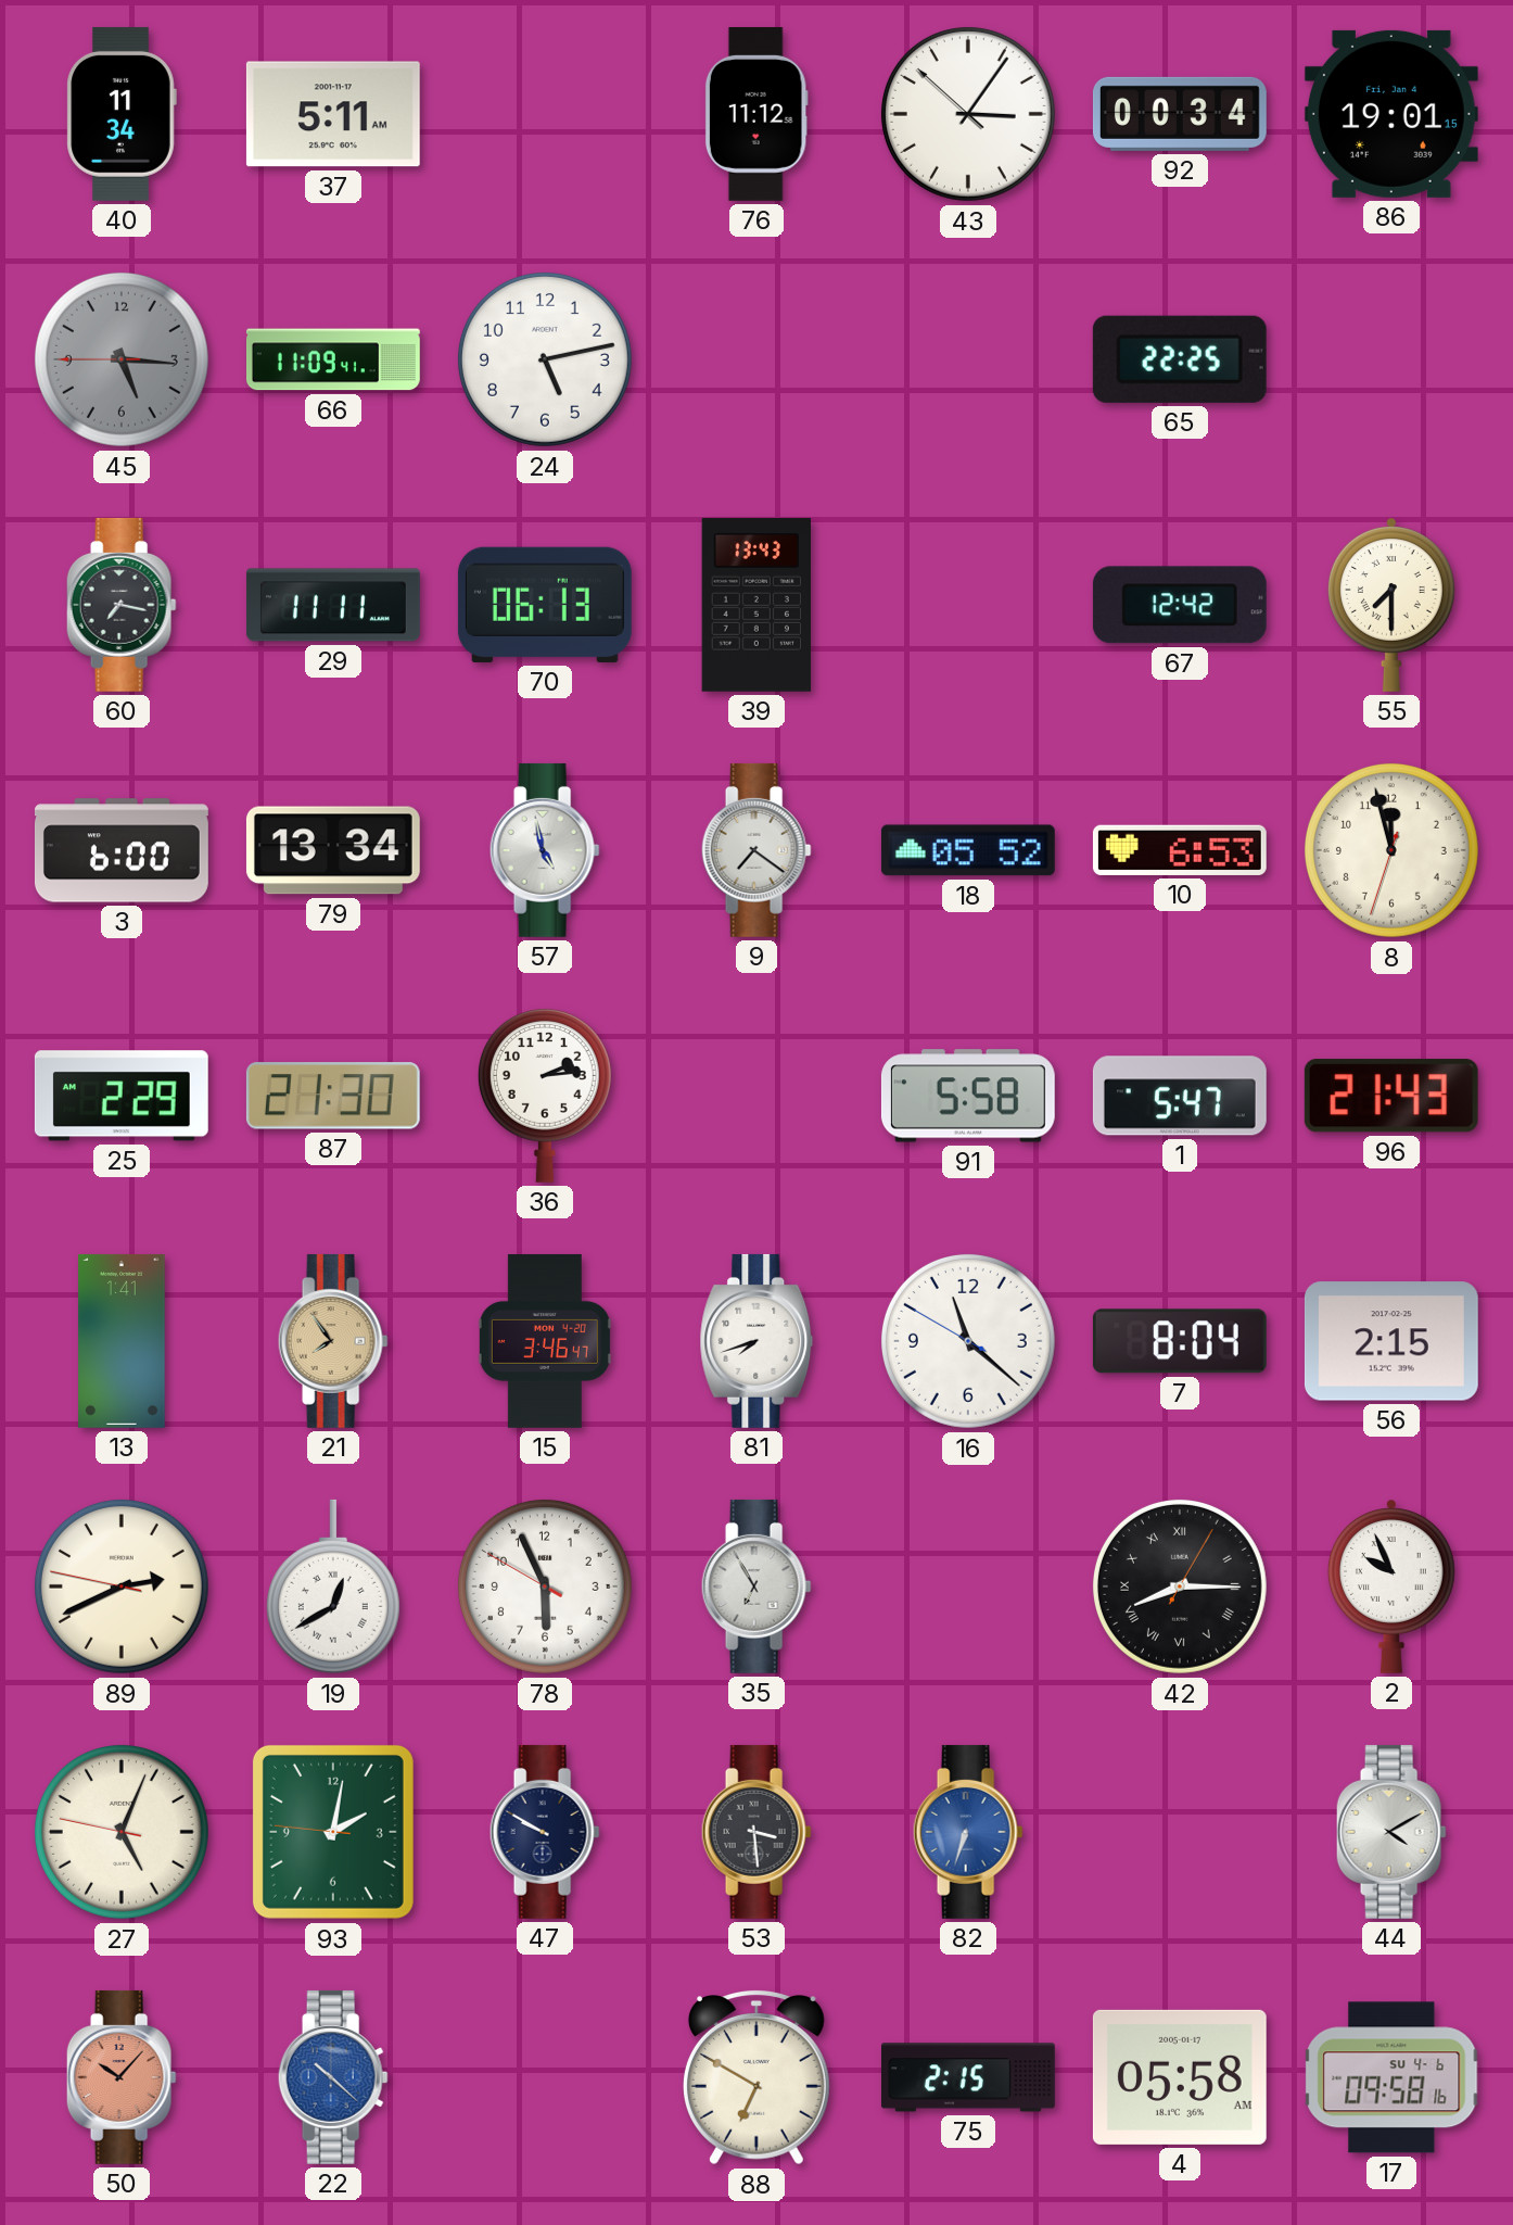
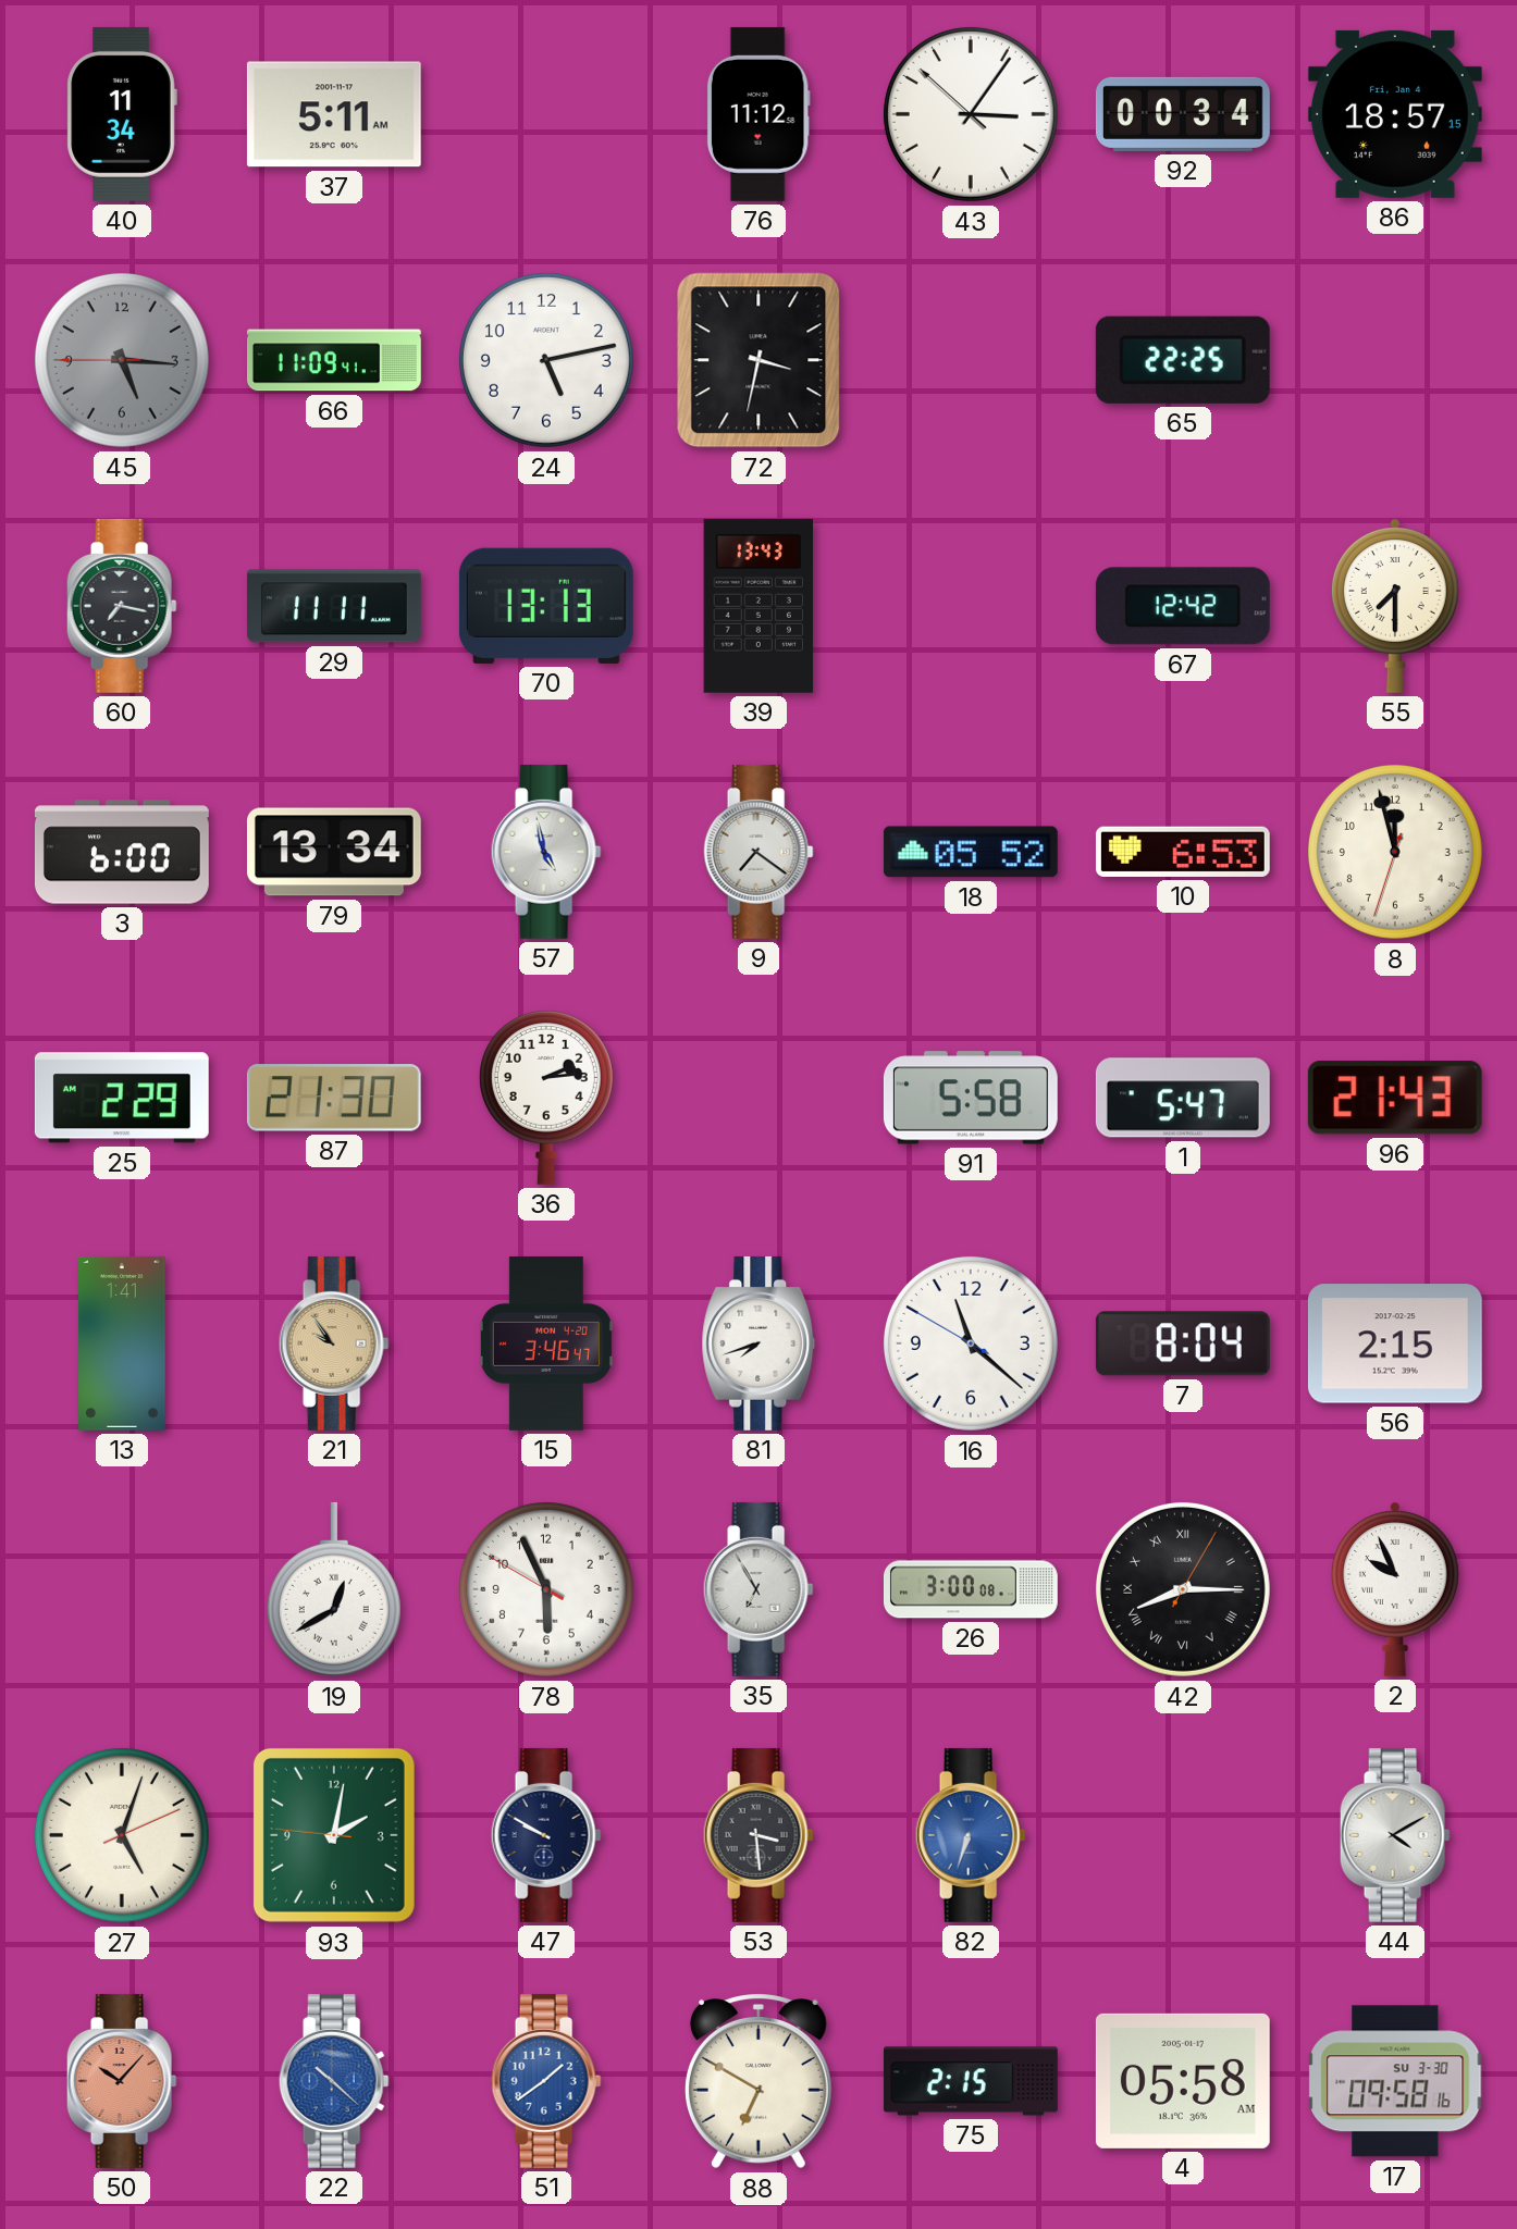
86: 19:01 -> 18:57 (1395, 114)
72: none -> 3:32 (758, 360)
70: 06:13 -> 13:13 (546, 606)
21: 7:54 -> 9:54 (334, 1343)
89: 2:40 -> none (122, 1586)
26: none -> 3:00 (971, 1589)
27: 5:03:47 -> 5:03:11 (122, 1835)
51: none -> 1:39 (546, 2081)
17 date: SU 4-6 -> SU 3-30 (1395, 2081)
